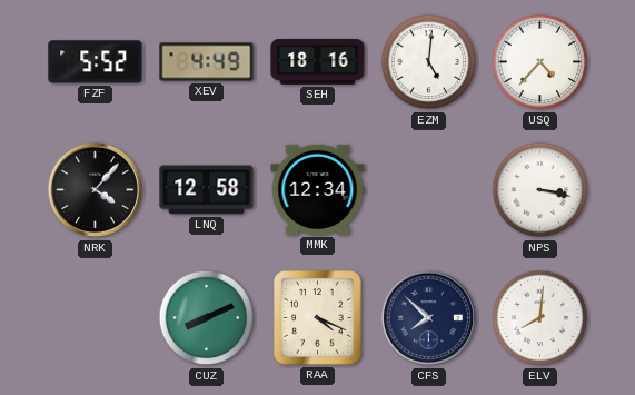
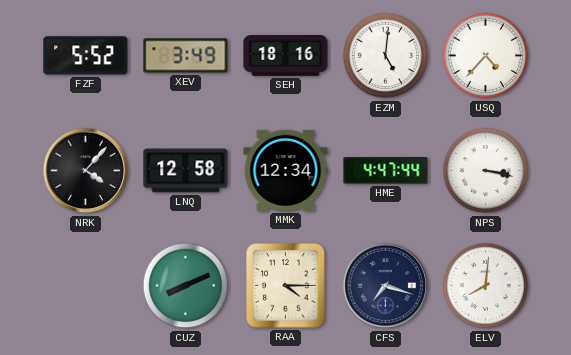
XEV: 4:49 -> 3:49 (186, 56)
HME: none -> 4:47 (386, 171)
RAA: 4:19 -> 4:15 (286, 286)
CFS: 7:52 -> 7:18 (386, 286)
